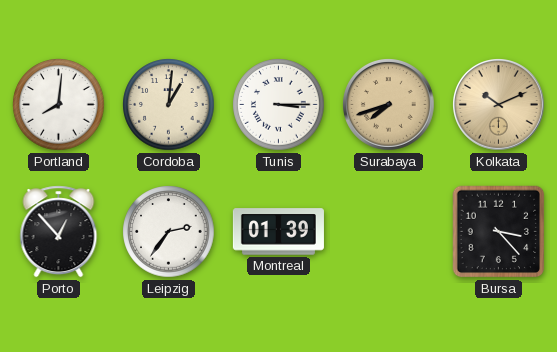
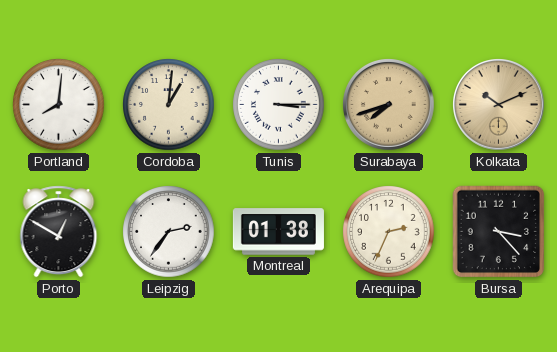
Porto: 12:53 -> 12:50 (59, 232)
Montreal: 01:39 -> 01:38 (278, 232)
Arequipa: none -> 2:34 (389, 232)
